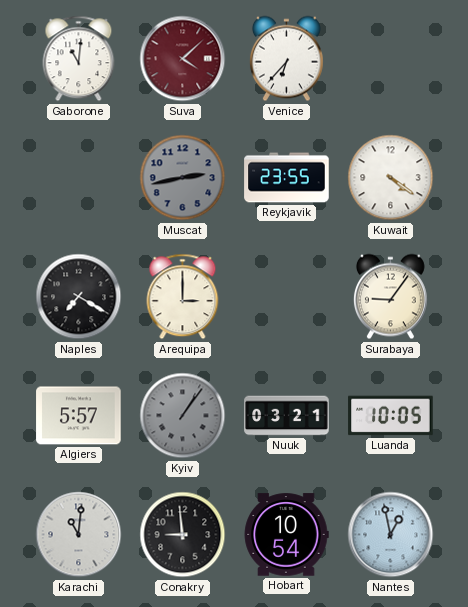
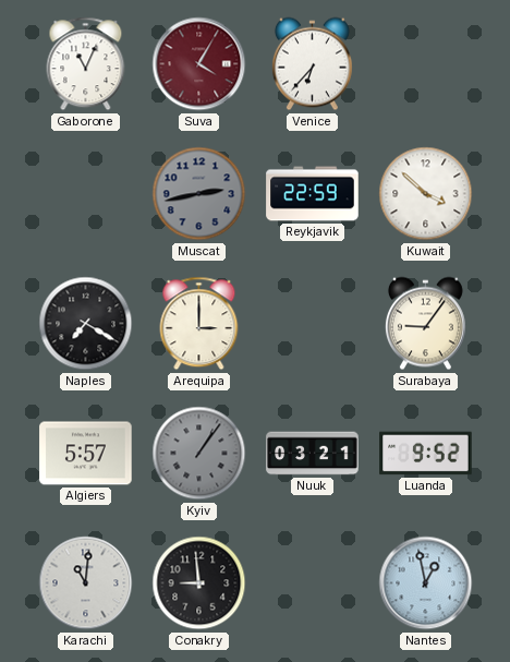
Gaborone: 11:01 -> 11:04 (86, 64)
Suva: 4:08 -> 4:05 (199, 64)
Reykjavik: 23:55 -> 22:59 (313, 194)
Kuwait: 4:21 -> 3:52 (426, 194)
Luanda: 10:05 -> 9:52 (426, 454)
Hobart: 10:54 -> none (286, 535)
